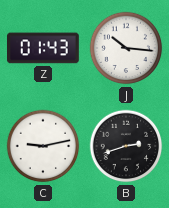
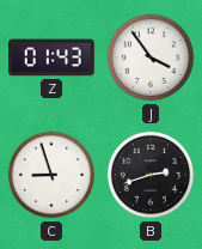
J: 10:16 -> 3:54 (151, 57)
C: 9:13 -> 8:57 (51, 175)
